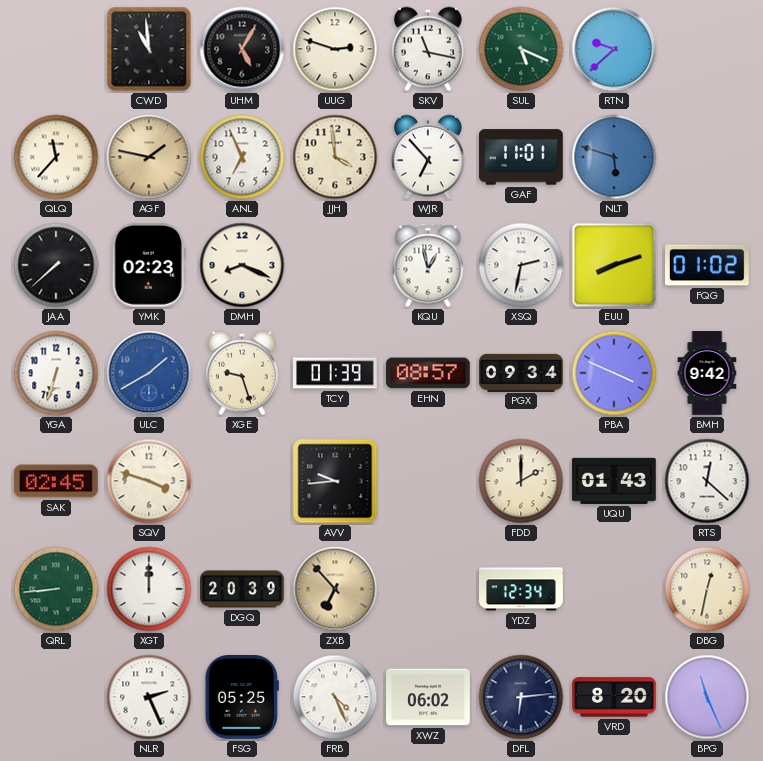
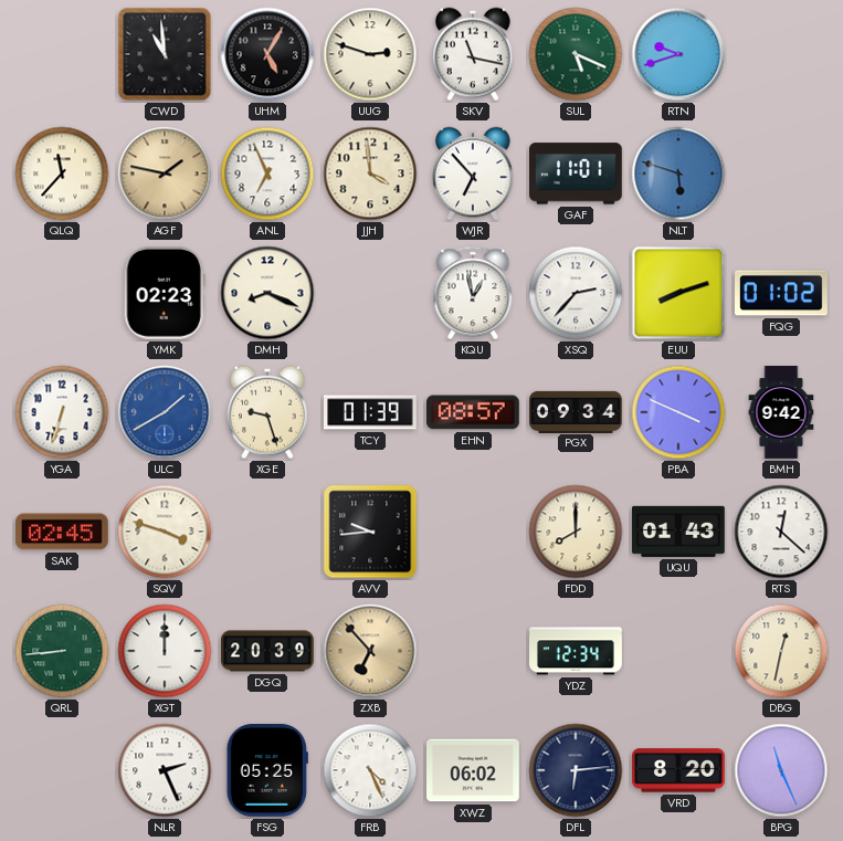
RTN: 9:38 -> 9:42 (678, 54)
JAA: 7:38 -> none (56, 265)
XSQ: 2:32 -> 2:37 (576, 293)
FDD: 2:00 -> 8:00 (576, 532)
